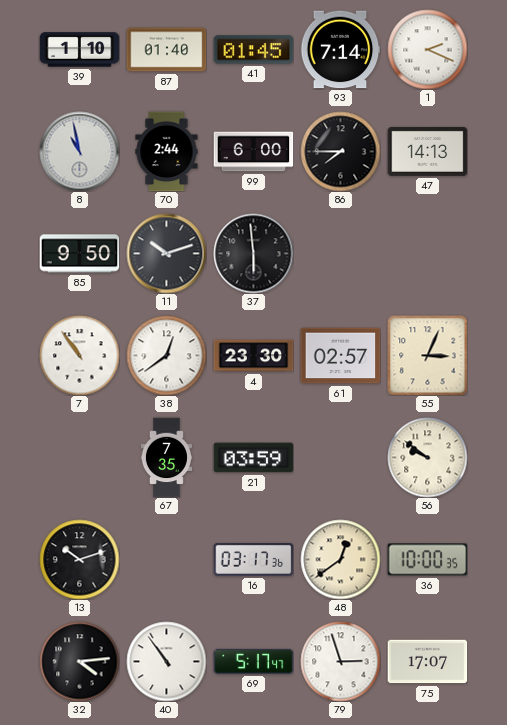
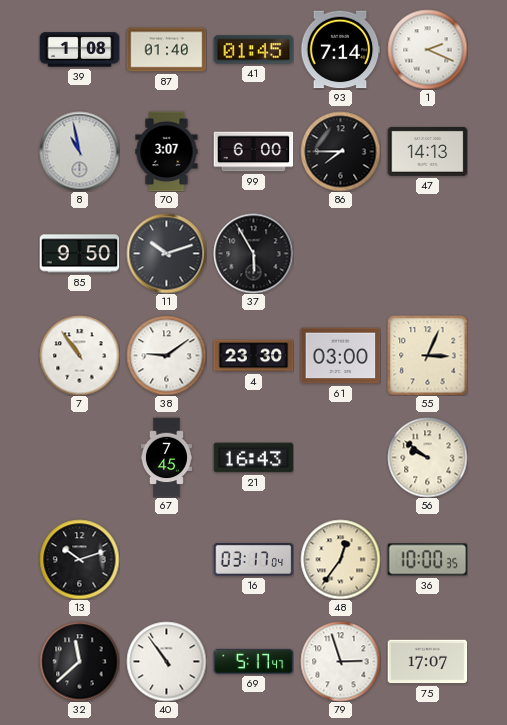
39: 1:10 -> 1:08 (79, 50)
70: 2:44 -> 3:07 (167, 151)
37: 5:59 -> 5:55 (253, 253)
38: 12:39 -> 9:09 (166, 355)
61: 02:57 -> 03:00 (340, 356)
67: 7:35 -> 7:45 (166, 457)
21: 03:59 -> 16:43 (253, 458)
16: 03:17:36 -> 03:17:04 (253, 559)
48: 12:39 -> 12:36 (340, 559)
32: 4:14 -> 11:38 (79, 661)
